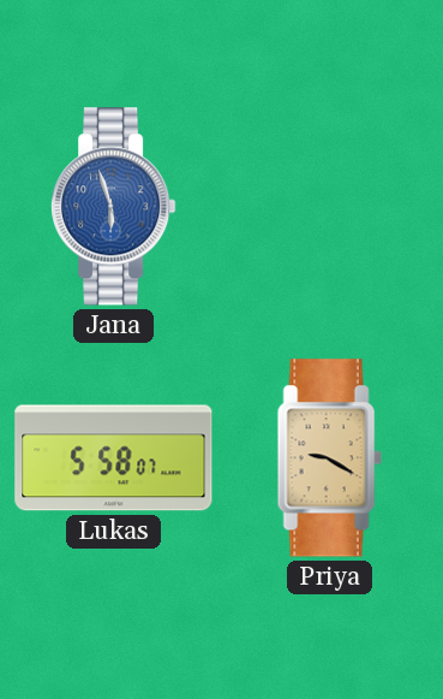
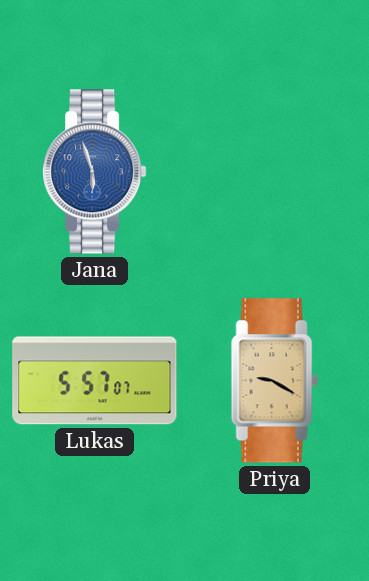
Lukas: 5:58 -> 5:57 (95, 381)
